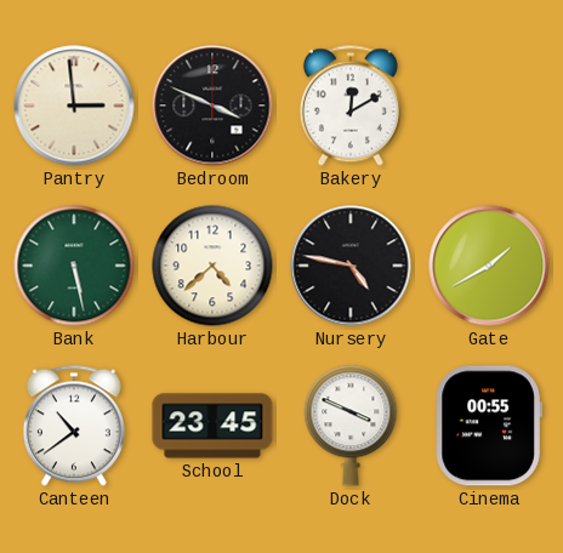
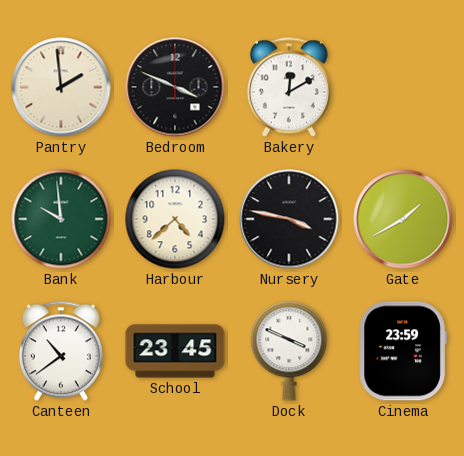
Pantry: 2:59 -> 1:59 (61, 87)
Bank: 5:28 -> 9:59 (61, 219)
Nursery: 4:47 -> 3:47 (289, 219)
Cinema: 00:55 -> 23:59 (403, 351)
